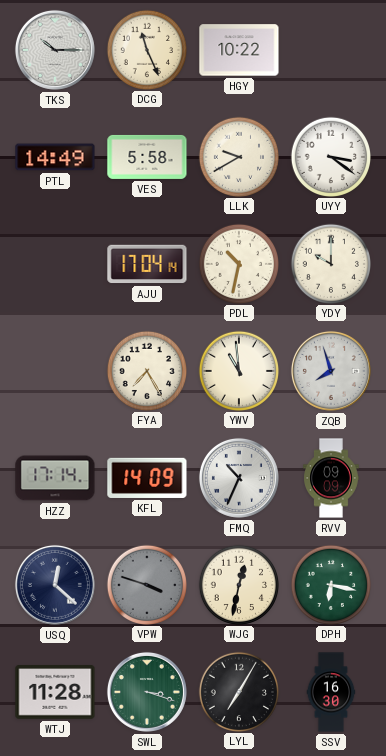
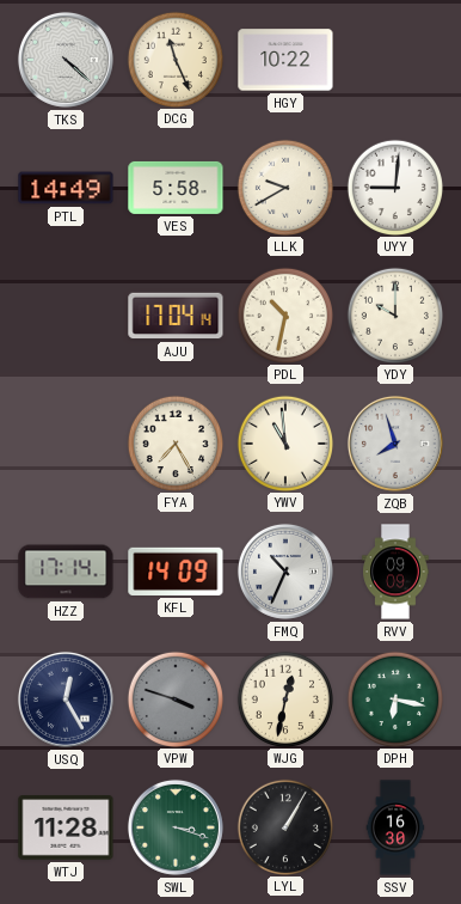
TKS: 10:15 -> 4:22 (66, 60)
UYY: 3:21 -> 9:01 (394, 187)
USQ: 12:22 -> 12:25 (66, 700)
LYL: 7:05 -> 1:05 (284, 826)
